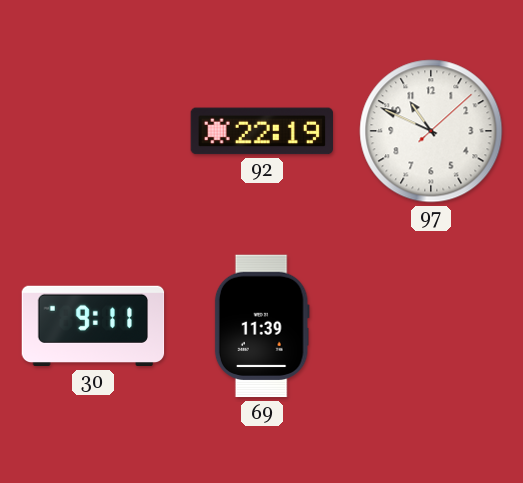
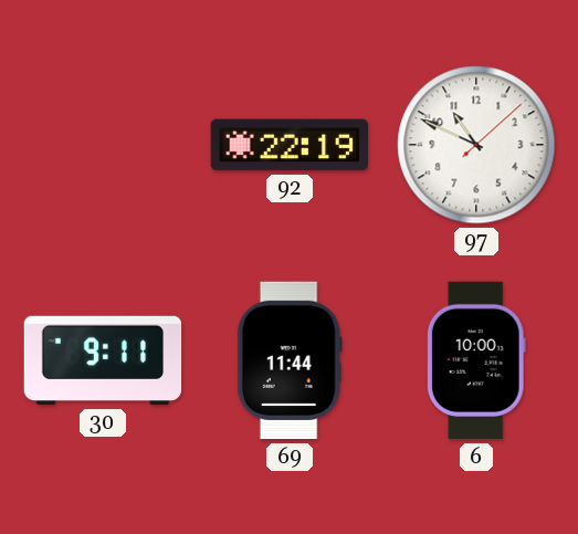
69: 11:39 -> 11:44 (290, 360)
6: none -> 10:00 (476, 360)
